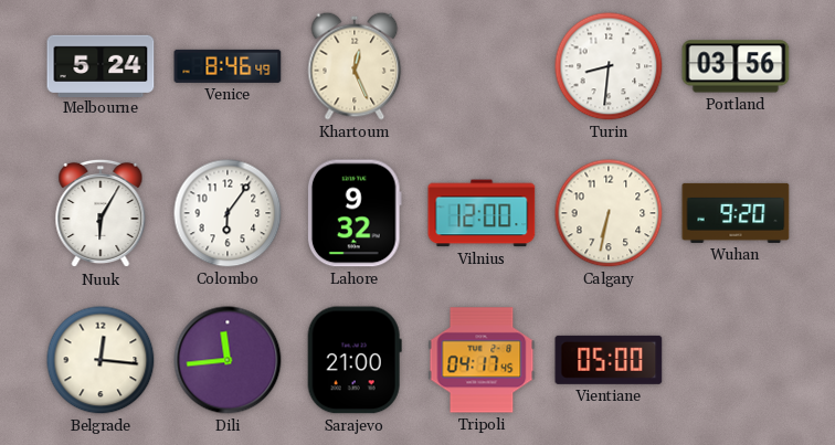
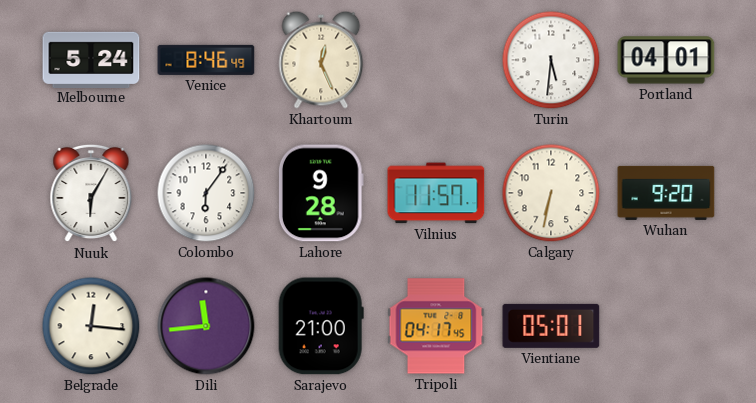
Turin: 8:31 -> 5:31 (551, 60)
Portland: 03:56 -> 04:01 (666, 60)
Lahore: 9:32 -> 9:28 (321, 193)
Vilnius: 12:00 -> 11:57 (436, 193)
Vientiane: 05:00 -> 05:01 (551, 326)
